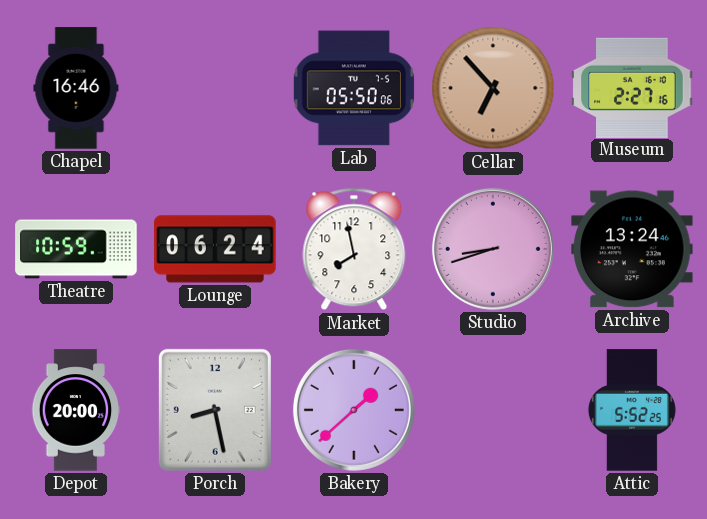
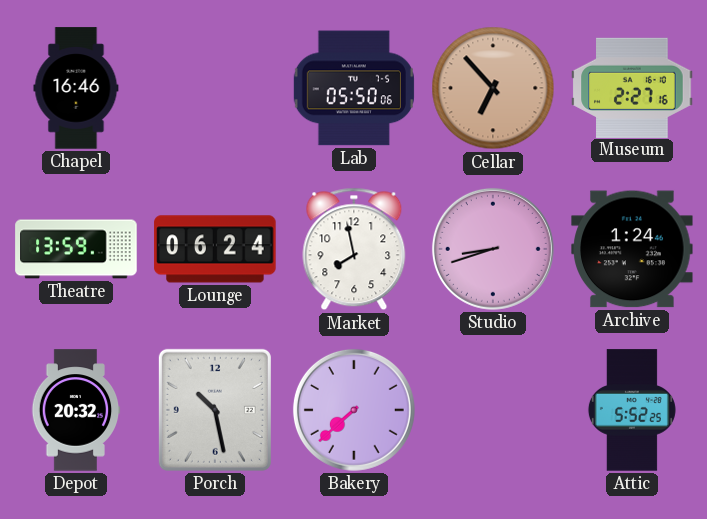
Theatre: 10:59 -> 13:59 (76, 249)
Archive: 13:24 -> 1:24 (632, 249)
Depot: 20:00 -> 20:32 (76, 410)
Porch: 8:28 -> 10:28 (215, 410)
Bakery: 1:38 -> 7:38 (354, 410)
